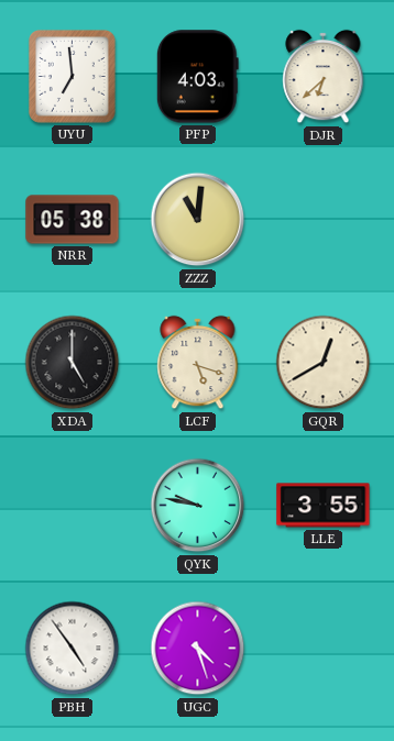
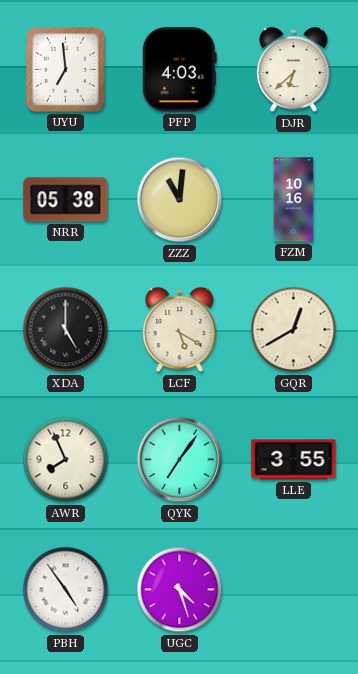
FZM: none -> 10:16 (294, 200)
LCF: 5:18 -> 5:20 (180, 330)
AWR: none -> 7:56 (66, 460)
QYK: 9:47 -> 7:06 (180, 460)
